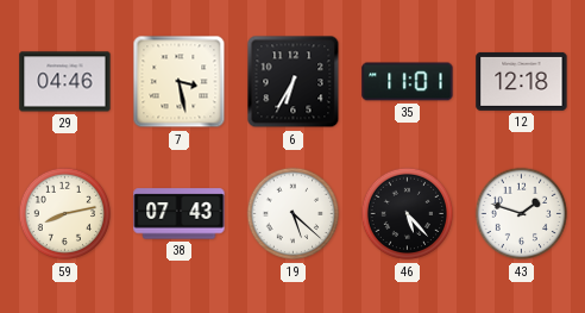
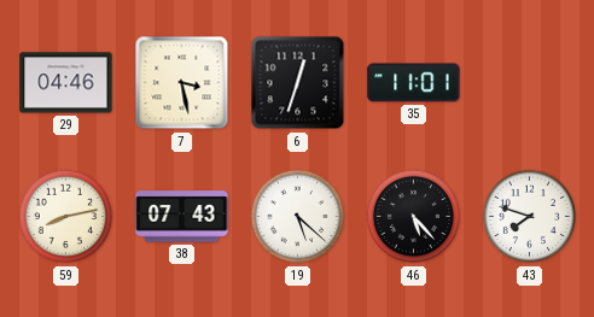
6: 6:35 -> 12:33 (298, 83)
12: 12:18 -> none (522, 81)
43: 1:48 -> 7:48 (530, 217)
